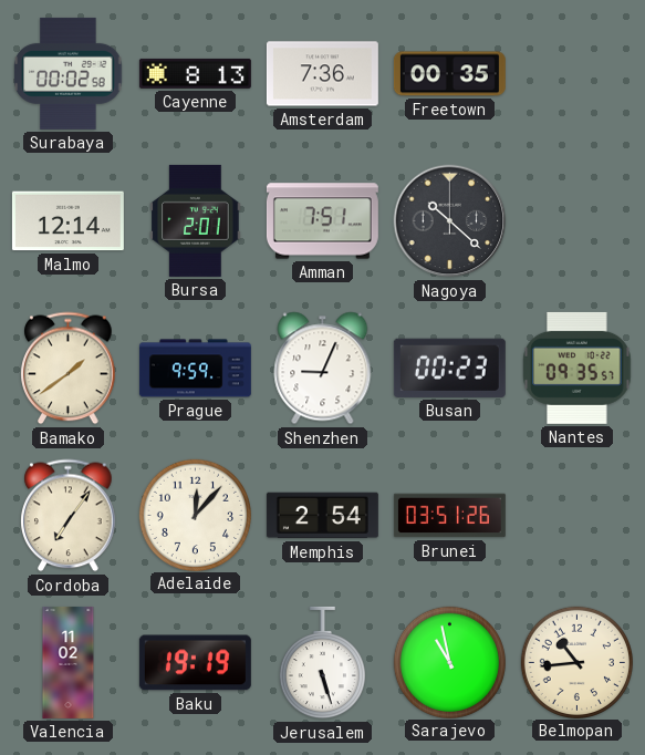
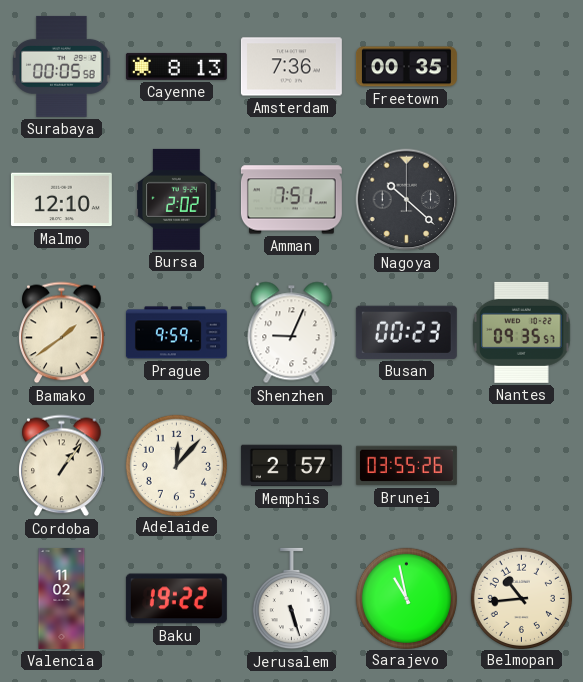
Surabaya: 00:02 -> 00:05 (62, 66)
Malmo: 12:14 -> 12:10 (61, 200)
Bursa: 2:01 -> 2:02 (177, 199)
Cordoba: 7:06 -> 1:06 (62, 466)
Memphis: 2:54 -> 2:57 (291, 466)
Brunei: 03:51 -> 03:55 (406, 466)
Baku: 19:19 -> 19:22 (176, 599)
